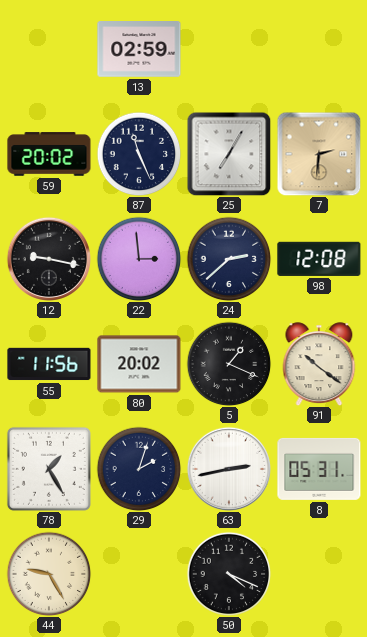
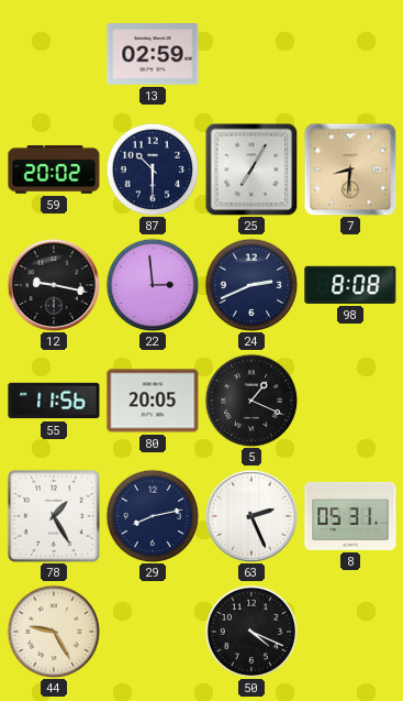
87: 11:26 -> 10:30 (153, 169)
7: 2:31 -> 8:31 (350, 169)
24: 2:38 -> 2:41 (251, 285)
98: 12:08 -> 8:08 (350, 285)
80: 20:02 -> 20:05 (153, 401)
91: 10:21 -> none (319, 364)
29: 2:03 -> 8:13 (153, 516)
63: 2:43 -> 2:26 (251, 516)
